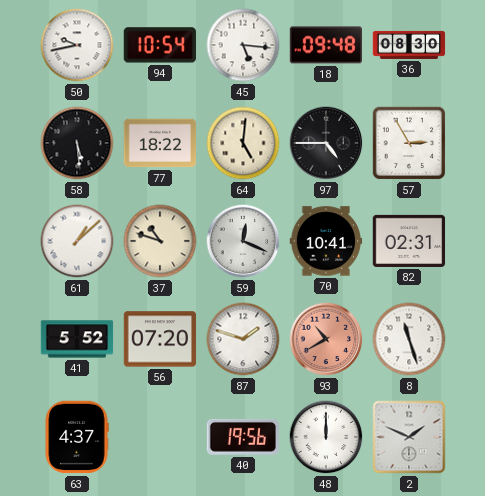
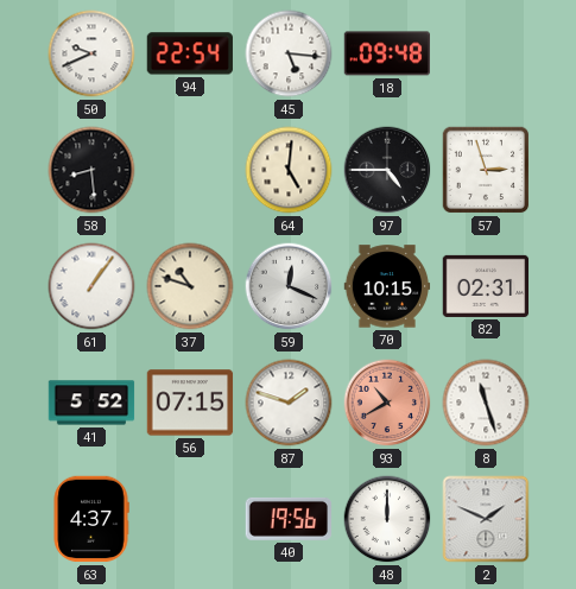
50: 9:43 -> 9:41 (91, 53)
94: 10:54 -> 22:54 (189, 53)
36: 08:30 -> none (409, 45)
58: 5:29 -> 8:29 (91, 170)
77: 18:22 -> none (160, 143)
57: 2:55 -> 2:57 (486, 170)
61: 1:08 -> 1:06 (91, 286)
70: 10:41 -> 10:15 (387, 286)
56: 07:20 -> 07:15 (190, 403)
